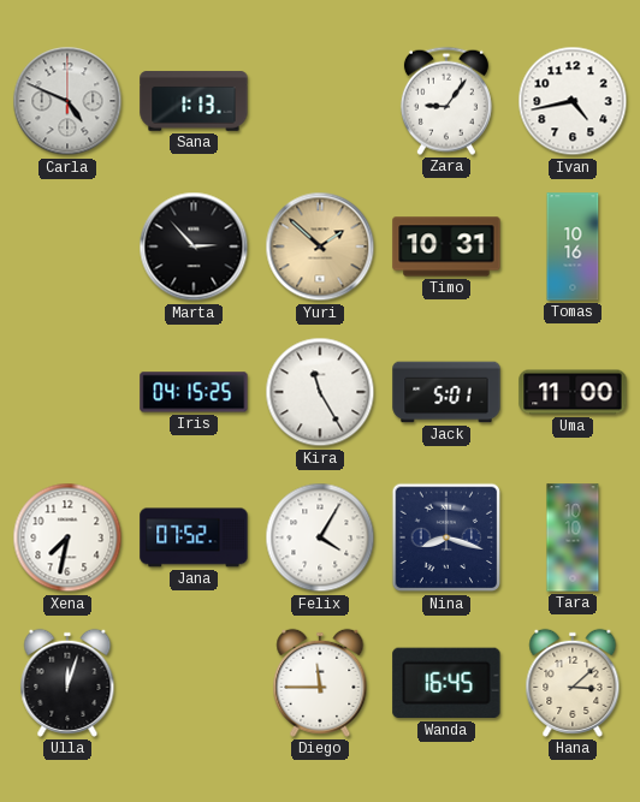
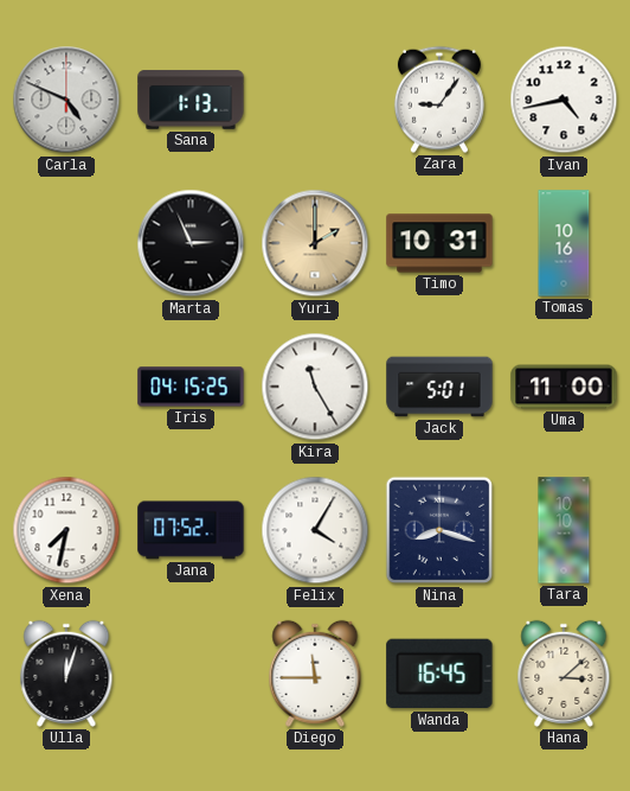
Marta: 2:53 -> 2:56 (191, 243)
Yuri: 1:52 -> 2:00 (315, 243)
